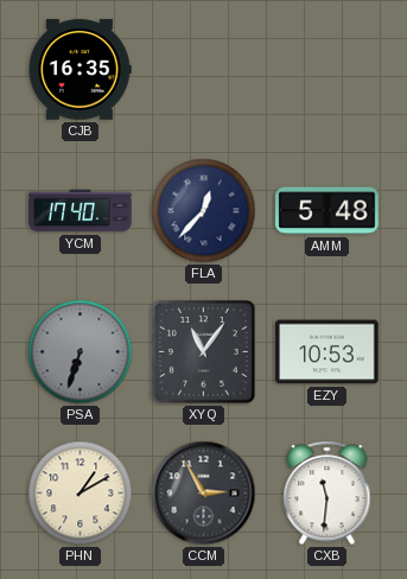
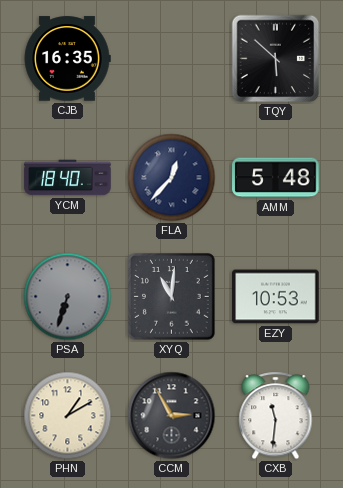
TQY: none -> 5:52 (276, 59)
YCM: 17:40 -> 18:40 (68, 178)
XYQ: 11:06 -> 11:01 (172, 297)
